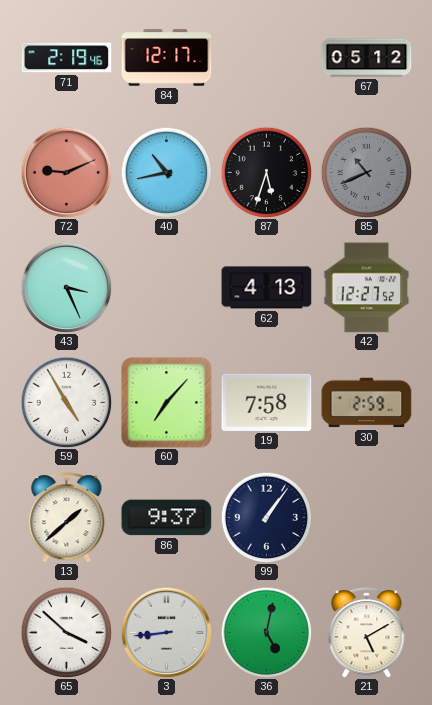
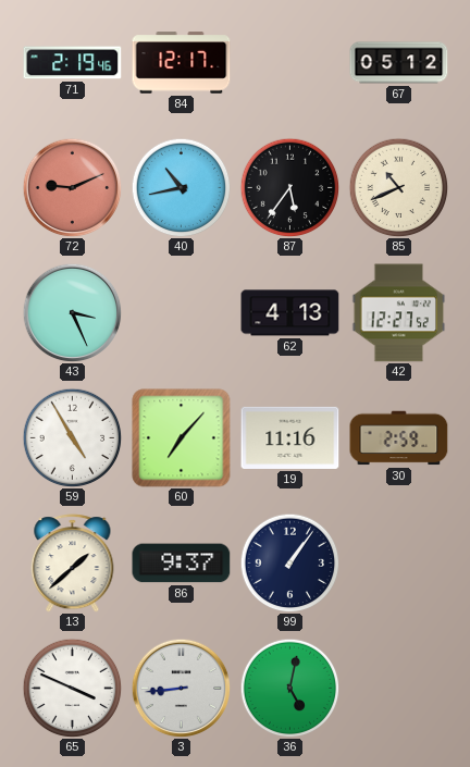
87: 5:33 -> 5:36 (289, 187)
85 dial: grey -> cream (398, 187)
19: 7:58 -> 11:16 (290, 437)
65: 3:52 -> 3:49 (72, 688)
21: 5:10 -> none (367, 633)
